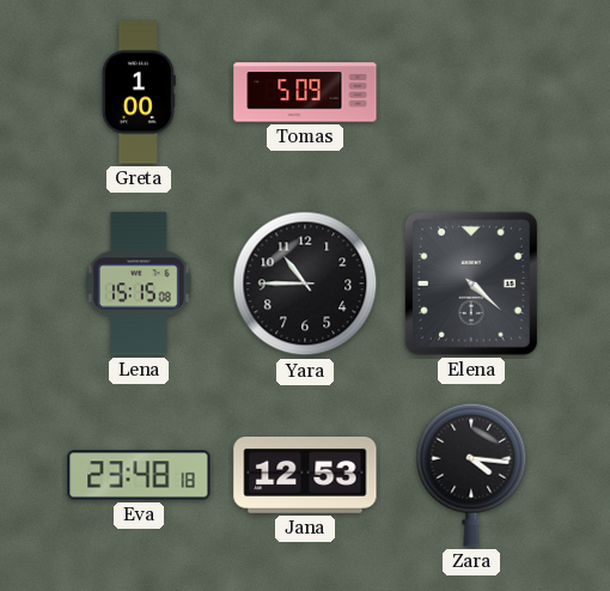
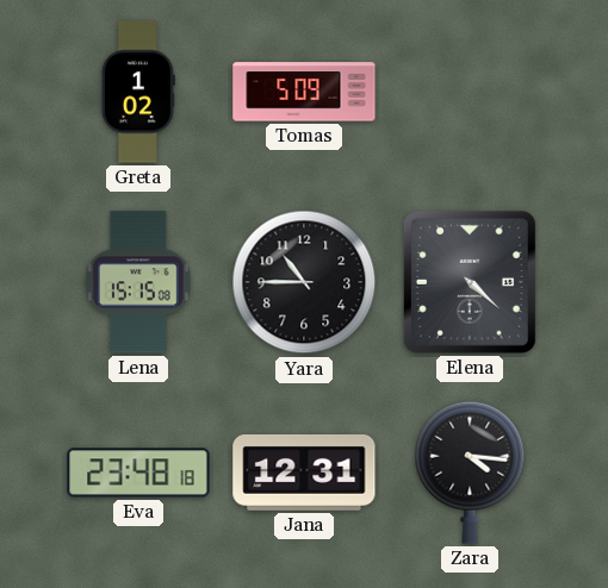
Greta: 1:00 -> 1:02 (138, 92)
Jana: 12:53 -> 12:31 (304, 473)
